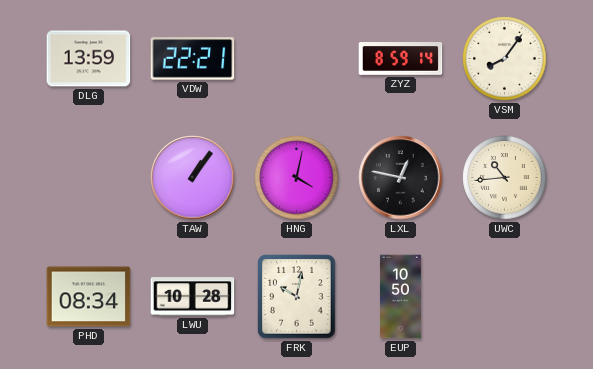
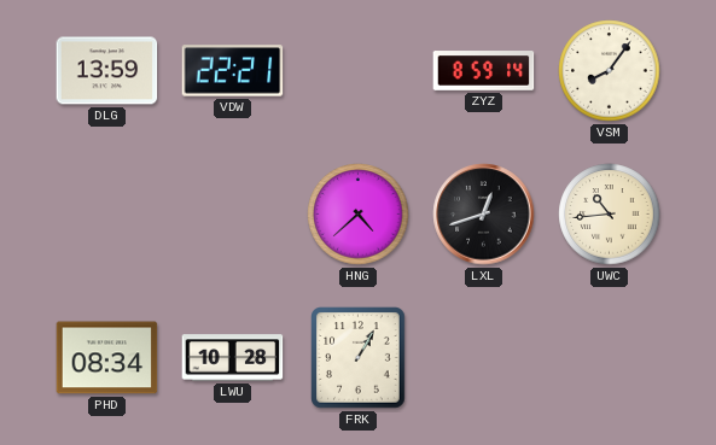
TAW: 1:06 -> none (193, 178)
HNG: 4:02 -> 4:38 (359, 215)
LXL: 12:47 -> 12:42 (484, 215)
FRK: 10:02 -> 1:05 (359, 358)
EUP: 10:50 -> none (401, 297)
